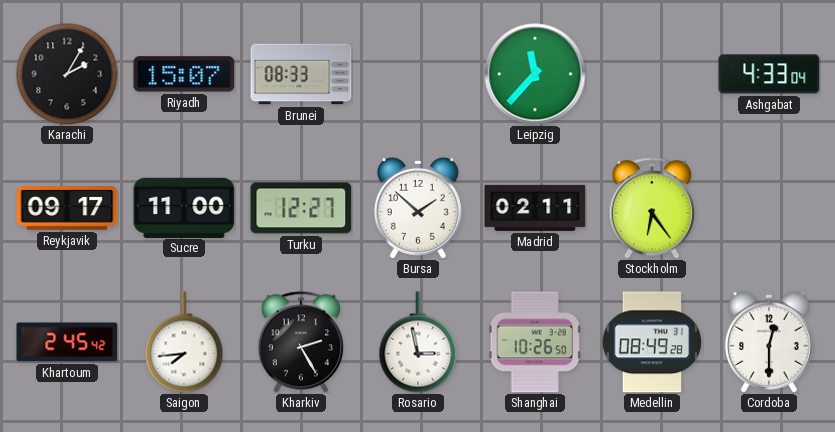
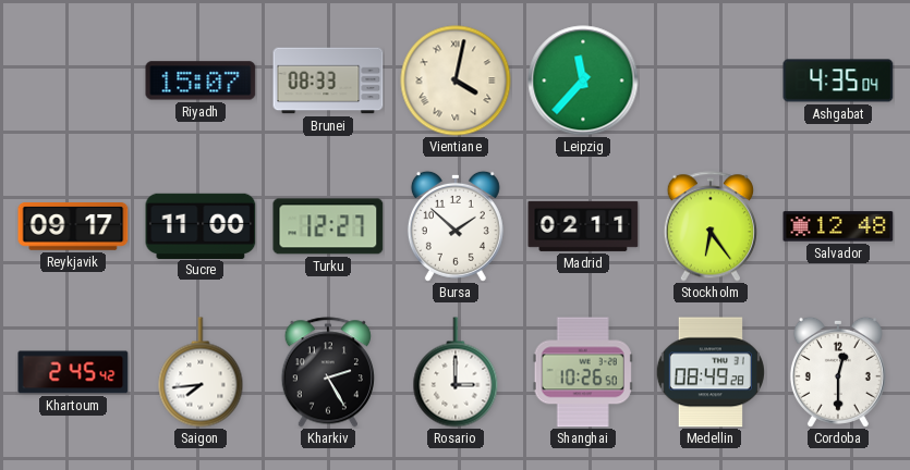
Karachi: 2:05 -> none (67, 74)
Vientiane: none -> 4:02 (456, 81)
Ashgabat: 4:33 -> 4:35 (838, 81)
Salvador: none -> 12:48 (838, 226)
Rosario: 2:58 -> 3:00 (456, 372)
